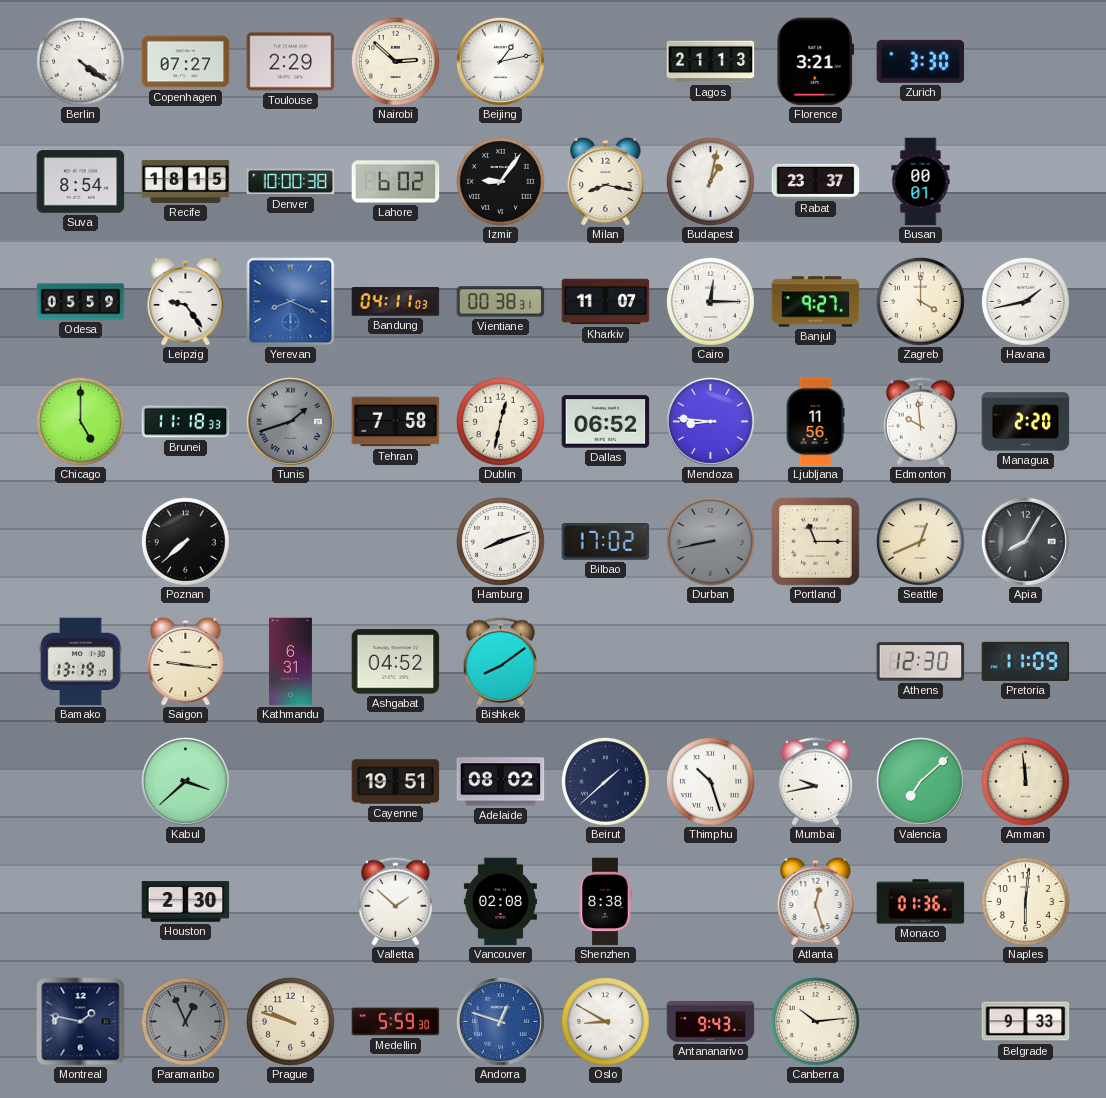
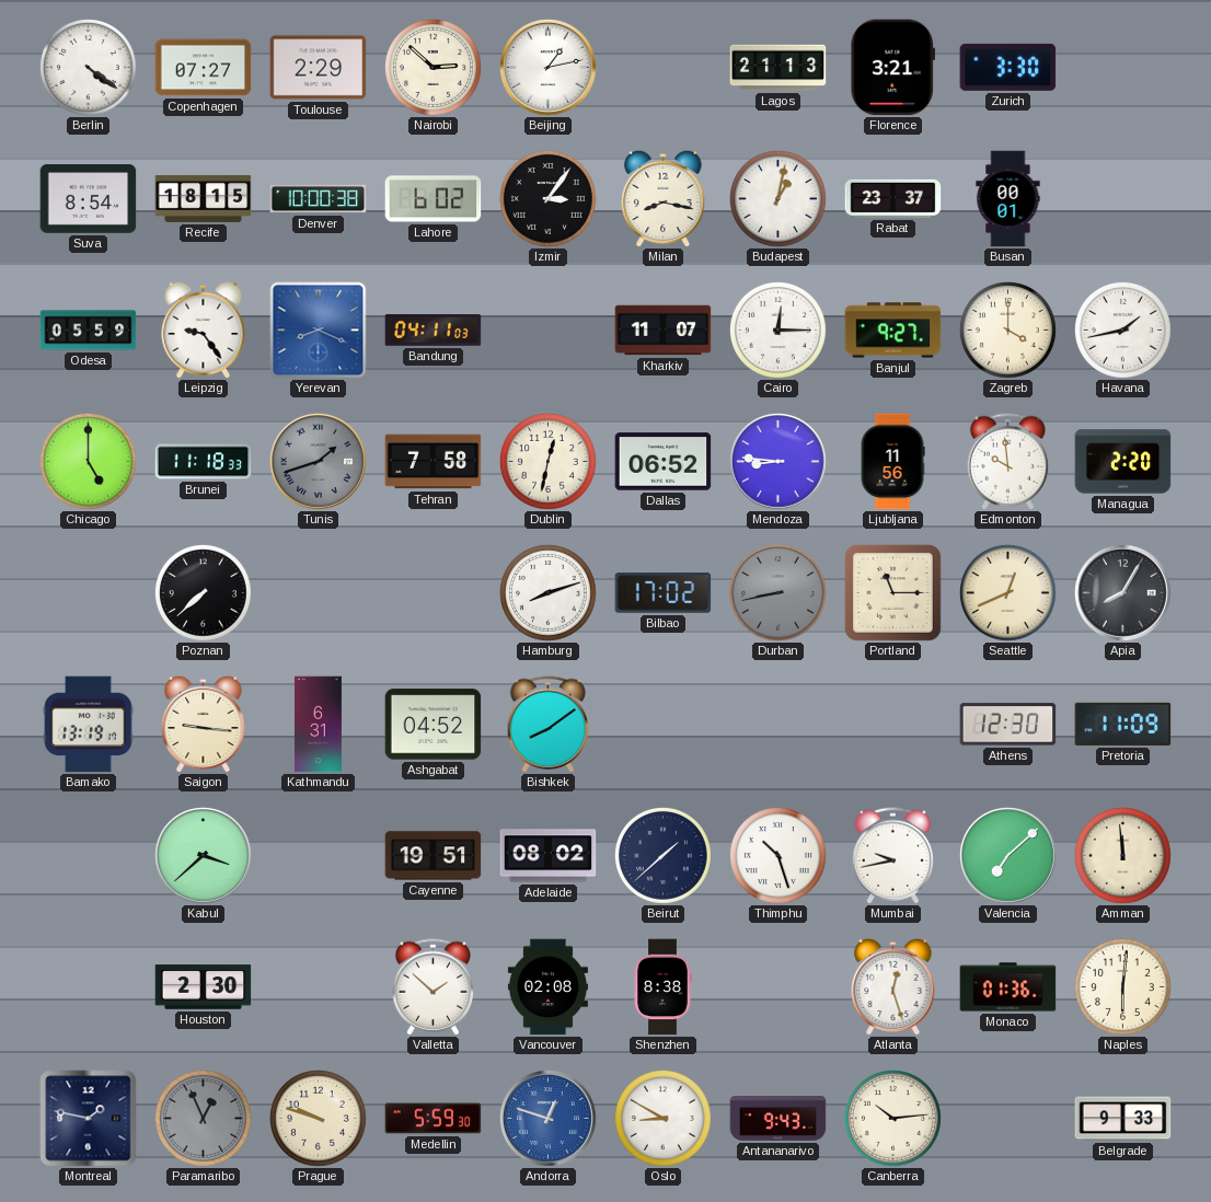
Izmir: 9:06 -> 3:06 (547, 198)
Vientiane: 00:38 -> none (501, 302)
